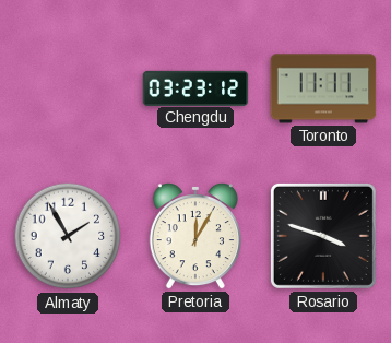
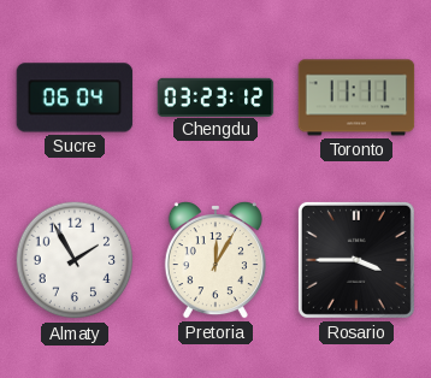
Sucre: none -> 06:04 (75, 98)
Rosario: 3:48 -> 3:45 (356, 260)
